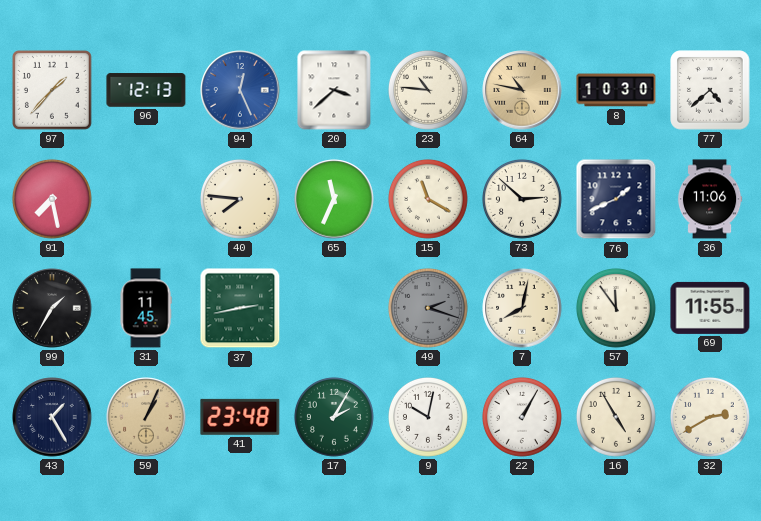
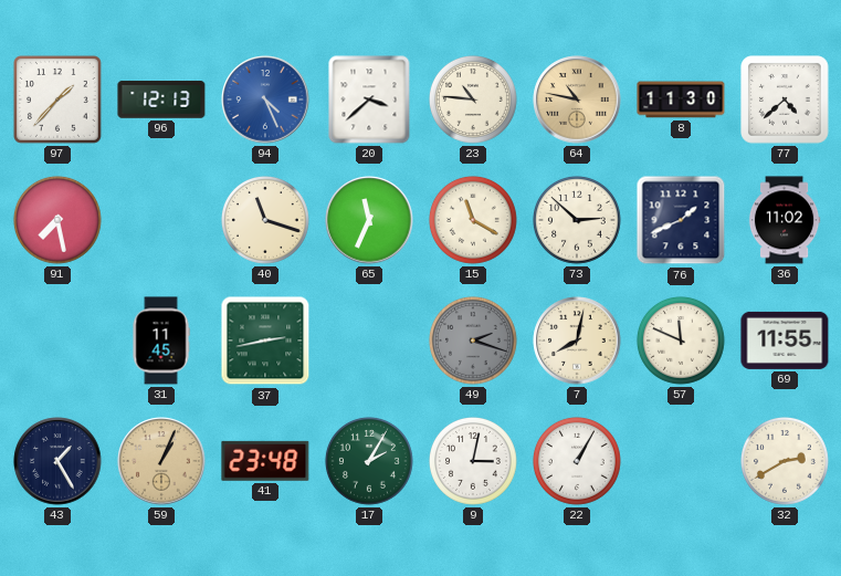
94: 12:26 -> 4:26 (265, 100)
8: 10:30 -> 11:30 (681, 100)
40: 7:46 -> 11:18 (265, 220)
36: 11:06 -> 11:02 (785, 220)
99: 1:35 -> none (52, 308)
57: 11:54 -> 11:49 (681, 341)
9: 10:02 -> 3:02 (473, 461)
16: 4:55 -> none (616, 417)
